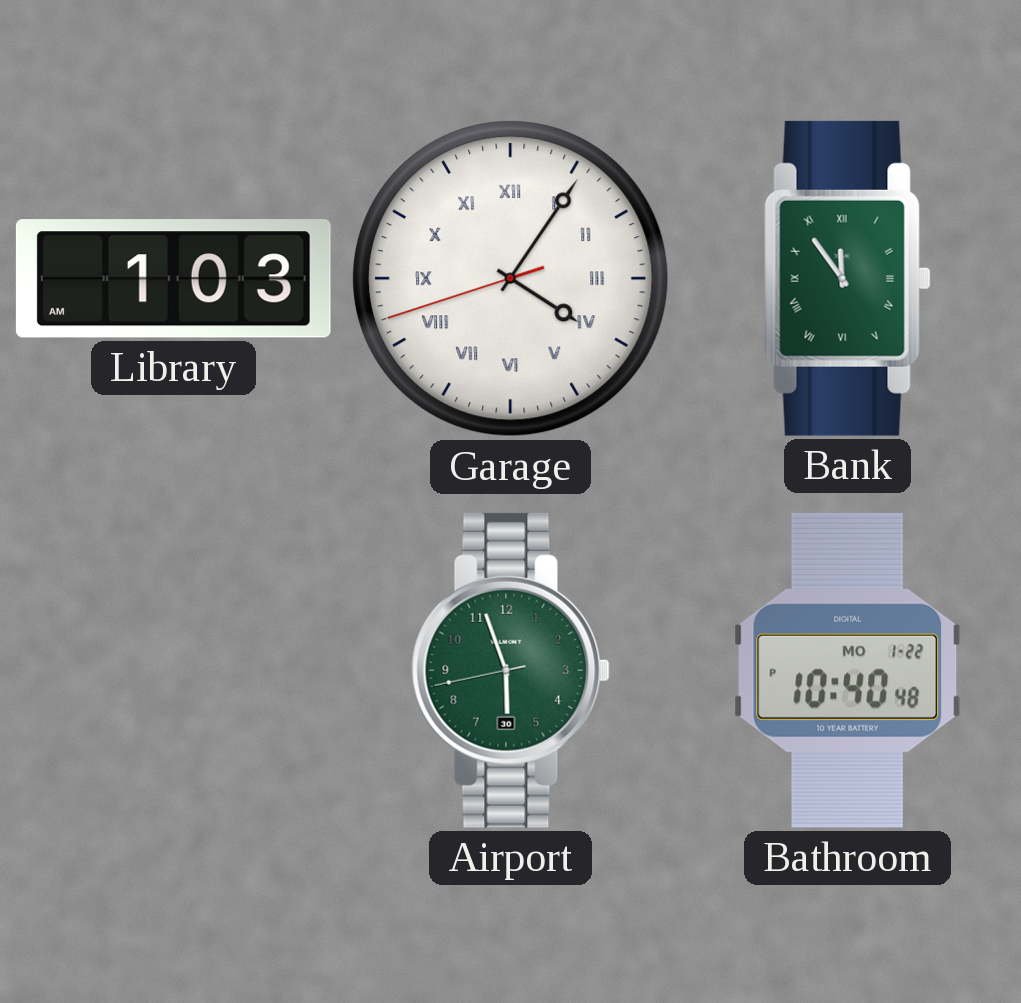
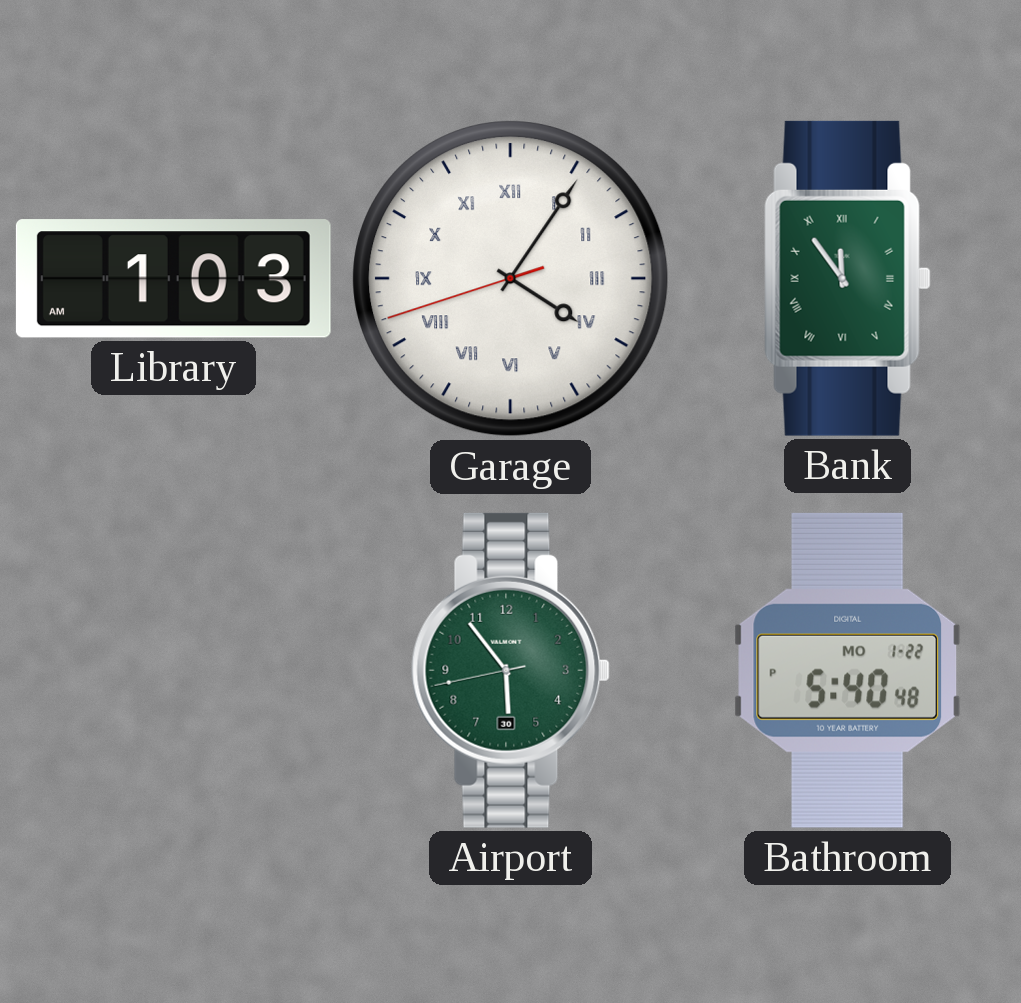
Airport: 5:56 -> 5:53 (510, 670)
Bathroom: 10:40 -> 5:40 (848, 670)
